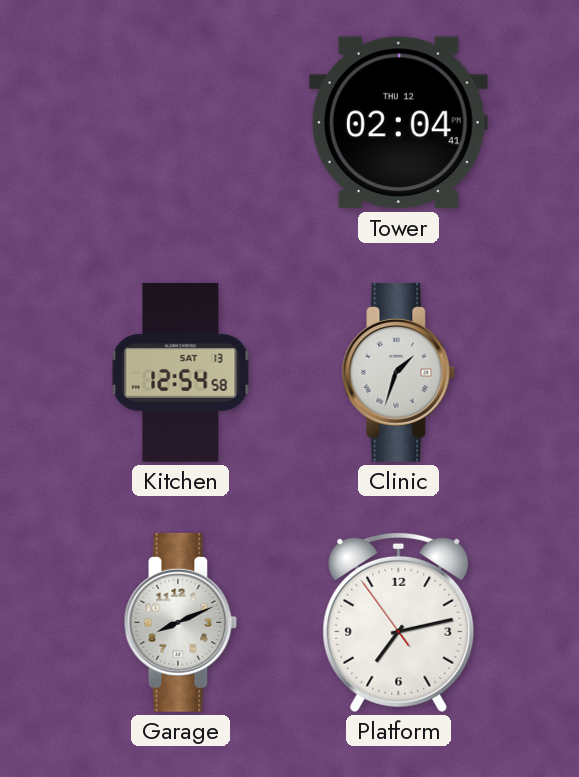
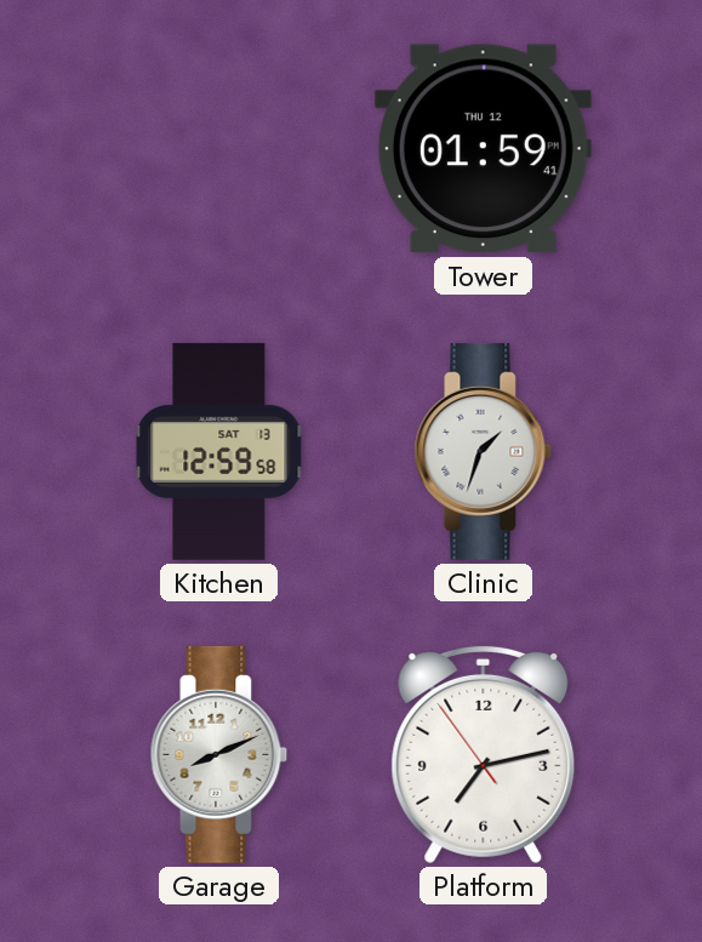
Tower: 02:04 -> 01:59 (483, 149)
Kitchen: 12:54 -> 12:59 (219, 451)
